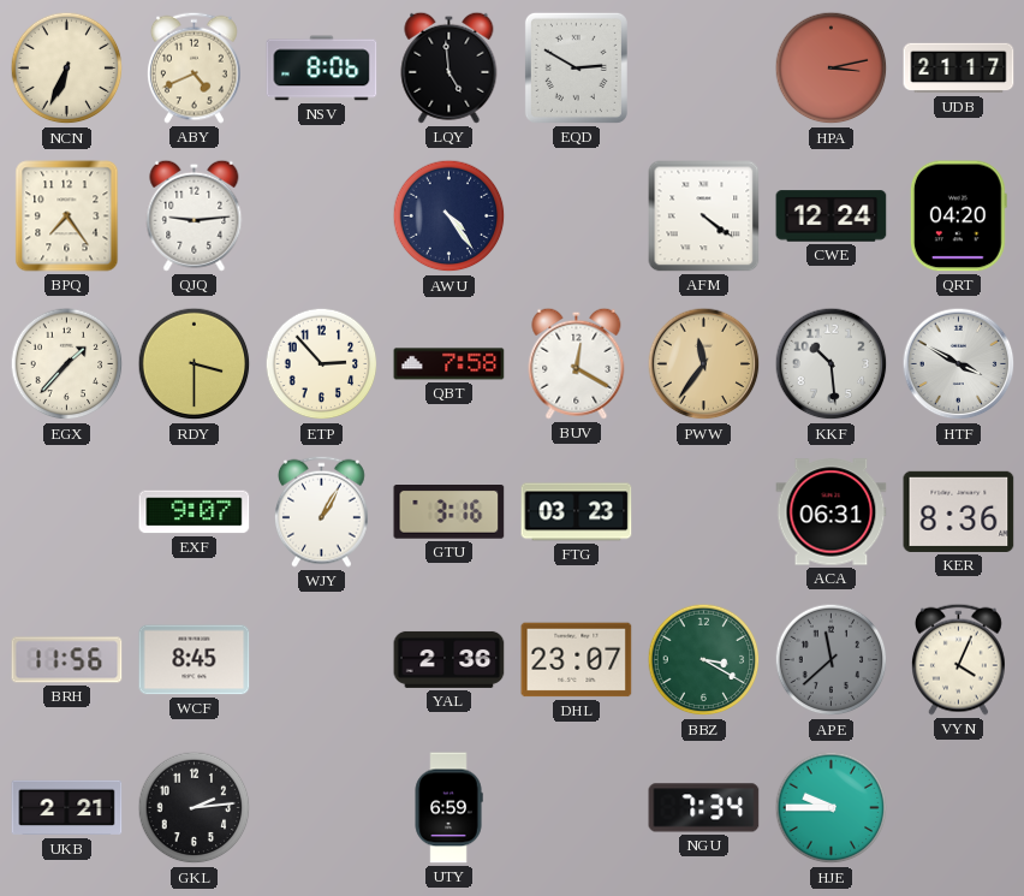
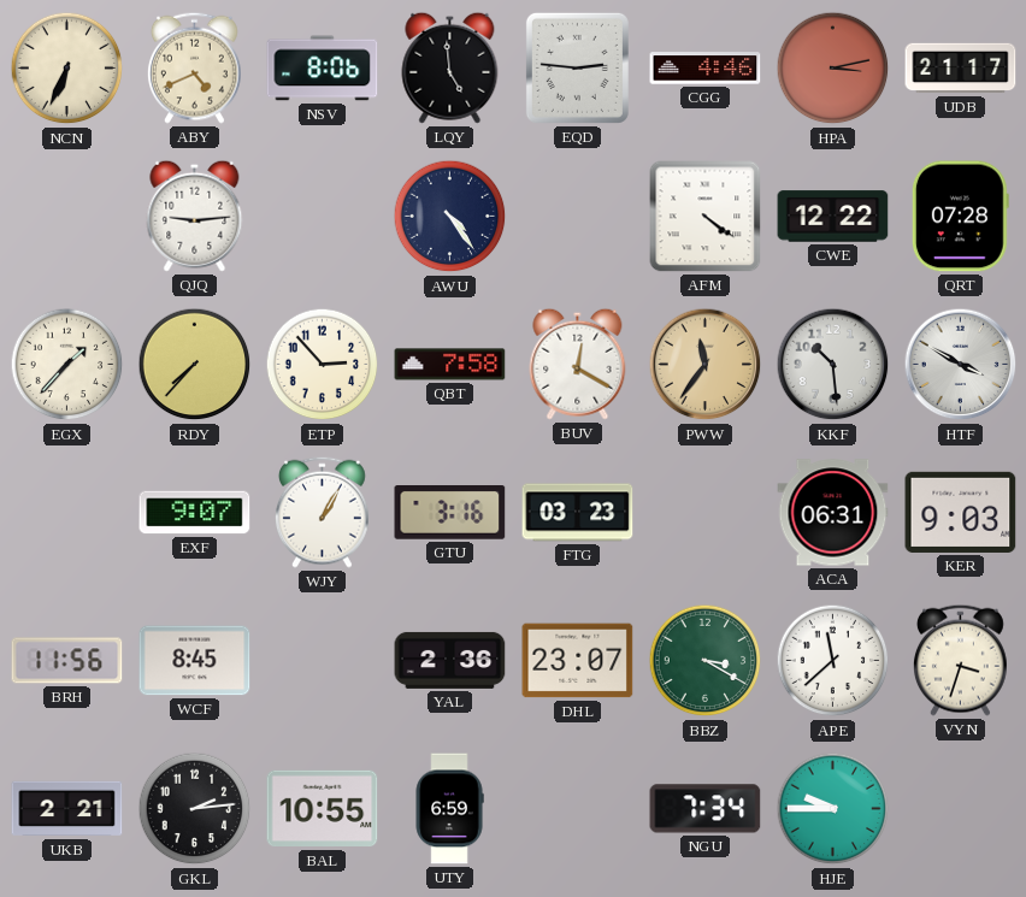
EQD: 2:50 -> 2:46 (577, 67)
CGG: none -> 4:46 (706, 69)
BPQ: 7:24 -> none (67, 216)
CWE: 12:24 -> 12:22 (833, 217)
QRT: 04:20 -> 07:28 (960, 217)
RDY: 3:30 -> 7:37 (195, 365)
KER: 8:36 -> 9:03 (961, 512)
APE dial: grey -> white (833, 661)
VYN: 4:04 -> 3:33 (961, 660)
BAL: none -> 10:55 (323, 809)
